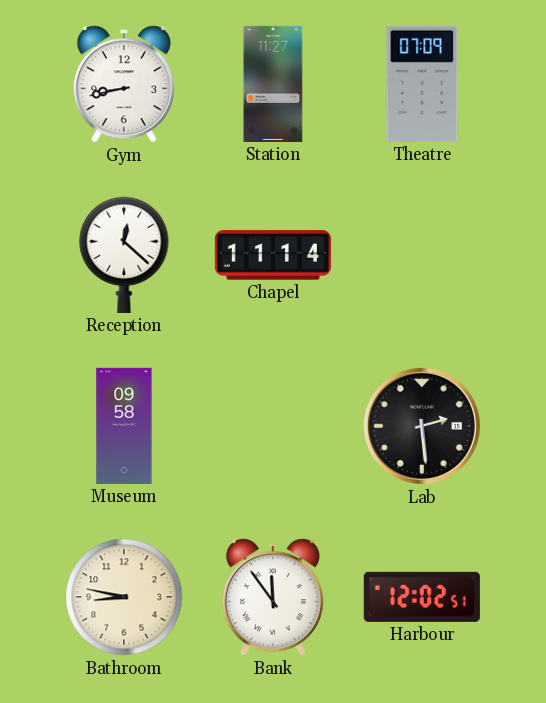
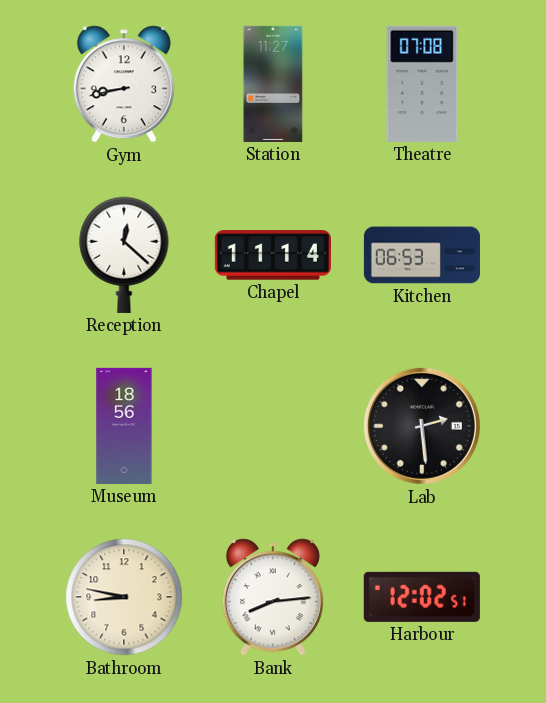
Theatre: 07:09 -> 07:08 (422, 84)
Kitchen: none -> 06:53 (422, 255)
Museum: 09:58 -> 18:56 (124, 426)
Bank: 11:54 -> 8:14 (273, 597)
